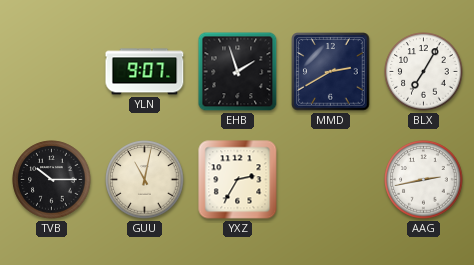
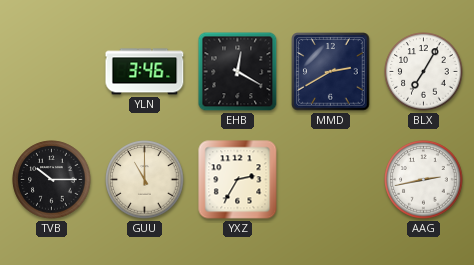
YLN: 9:07 -> 3:46 (145, 72)
EHB: 1:57 -> 12:20 (238, 72)
GUU: 11:02 -> 11:00 (145, 180)
